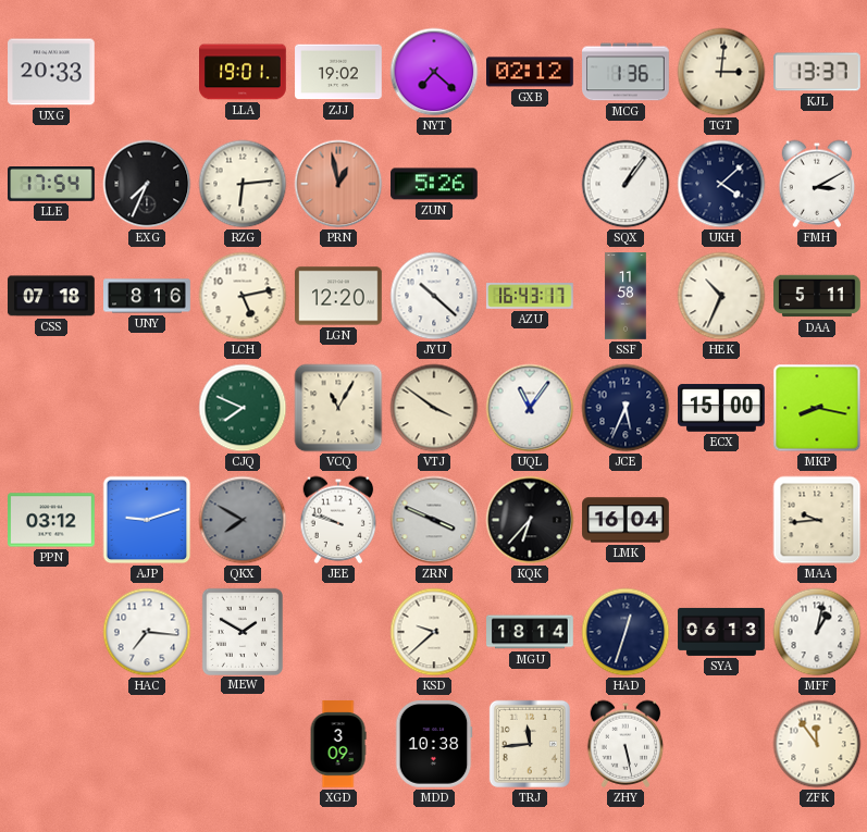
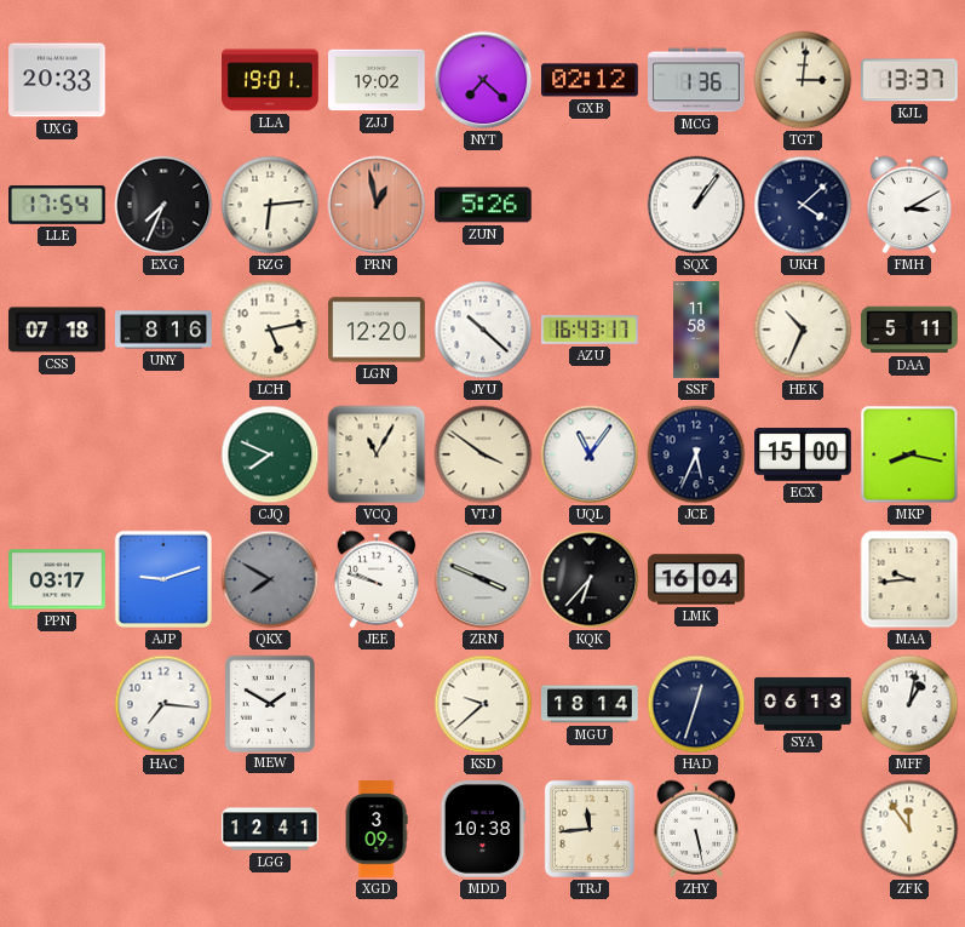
PPN: 03:12 -> 03:17 (57, 579)
LGG: none -> 12:41 (270, 829)
